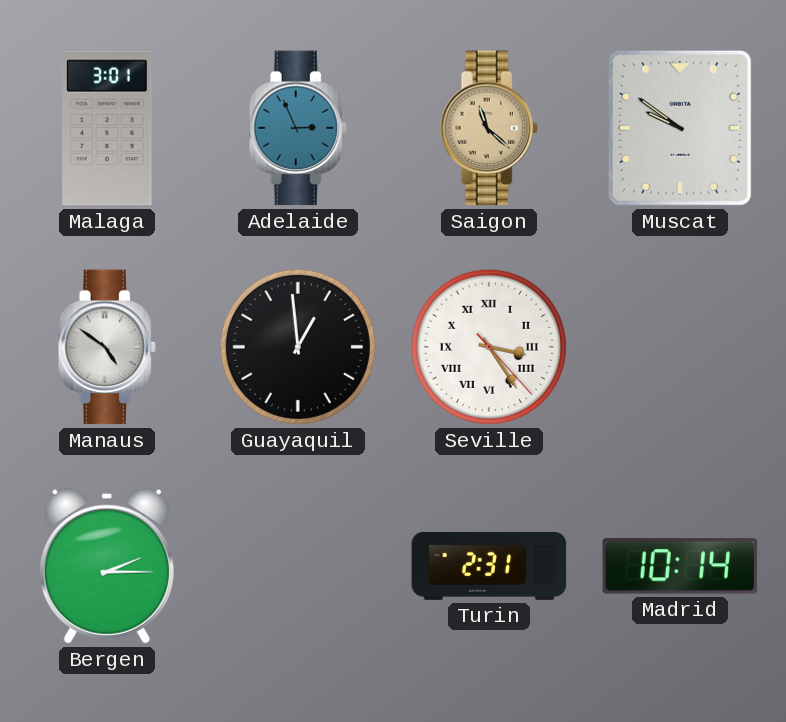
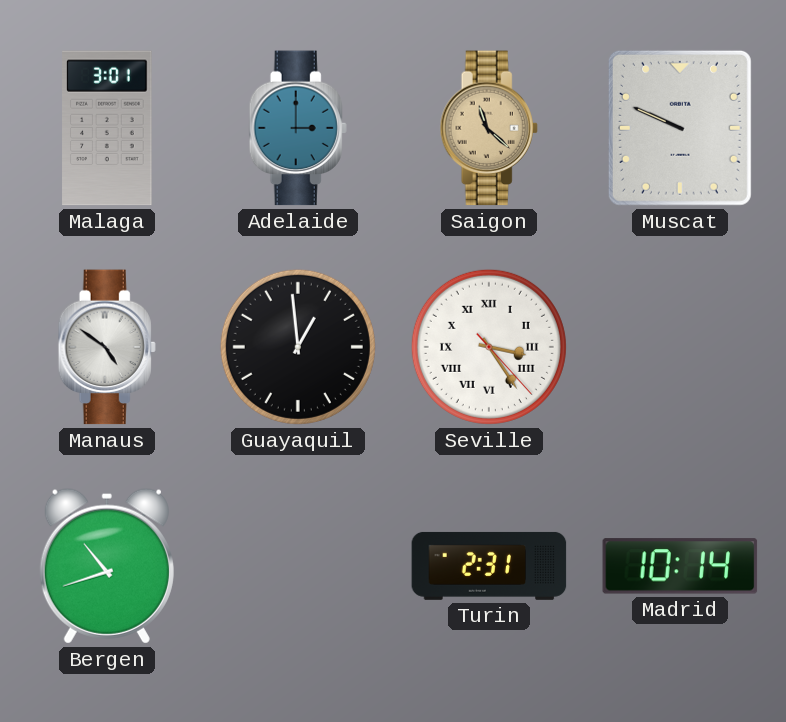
Adelaide: 2:56 -> 3:00 (298, 128)
Muscat: 9:51 -> 9:49 (680, 128)
Bergen: 2:15 -> 10:42 (107, 566)
